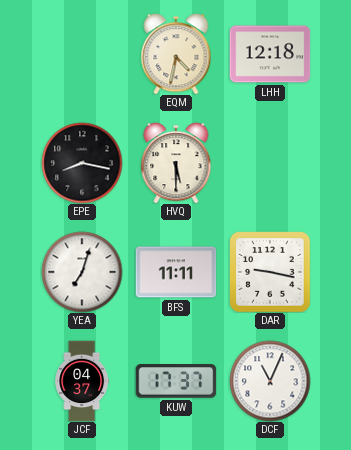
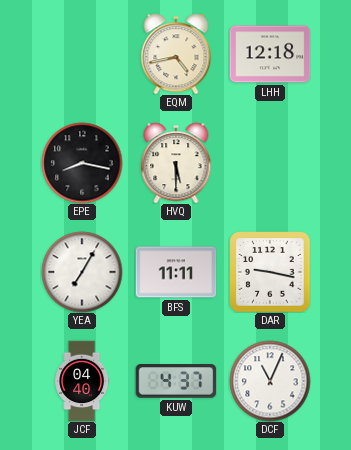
EQM: 4:32 -> 4:43 (176, 54)
YEA: 7:03 -> 7:05 (82, 272)
JCF: 04:37 -> 04:40 (82, 381)
KUW: 17:37 -> 4:37 (176, 381)
